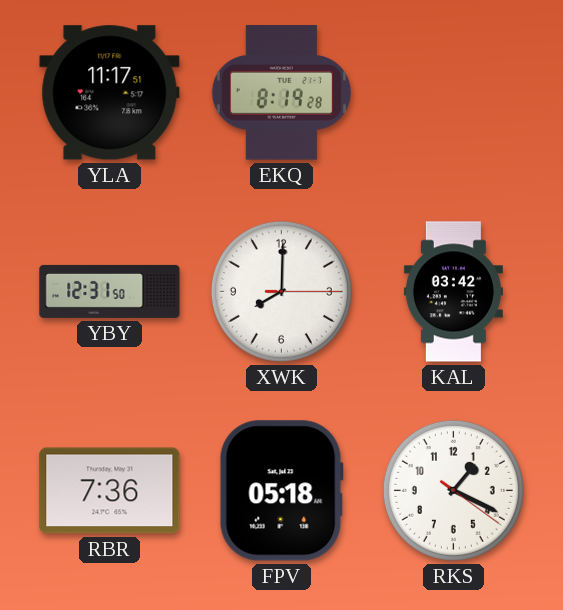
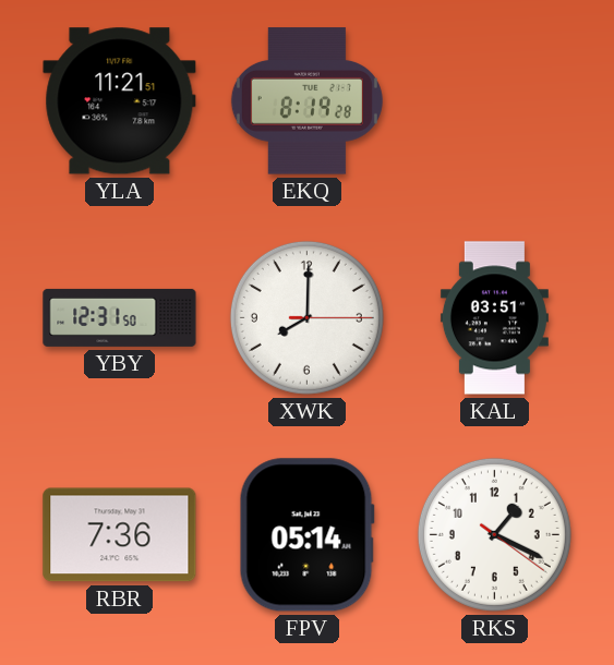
YLA: 11:17 -> 11:21 (120, 101)
KAL: 03:42 -> 03:51 (494, 318)
FPV: 05:18 -> 05:14 (306, 535)
